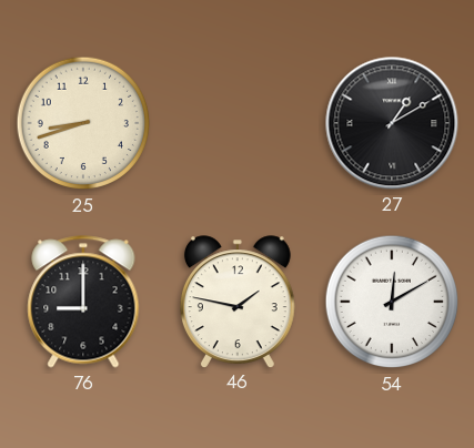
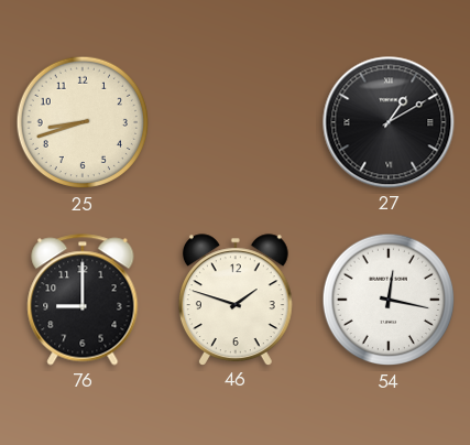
46: 1:47 -> 1:48 (236, 300)
54: 12:10 -> 12:17 (389, 300)
